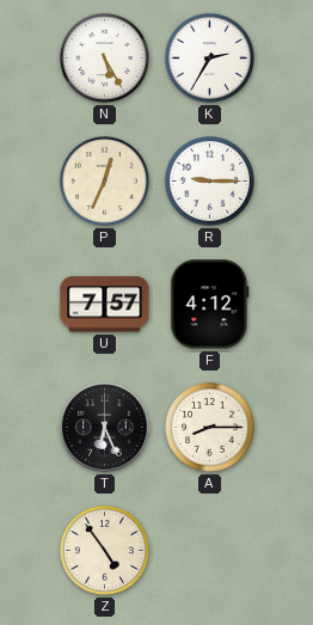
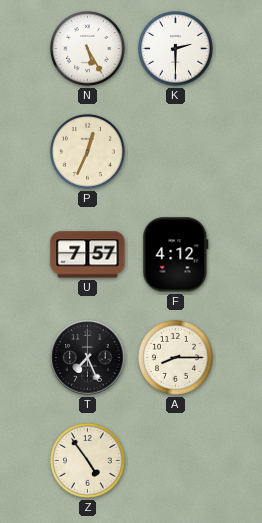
K: 2:35 -> 2:30 (176, 49)
R: 9:15 -> none (210, 182)
T: 6:26 -> 7:26 (88, 358)
